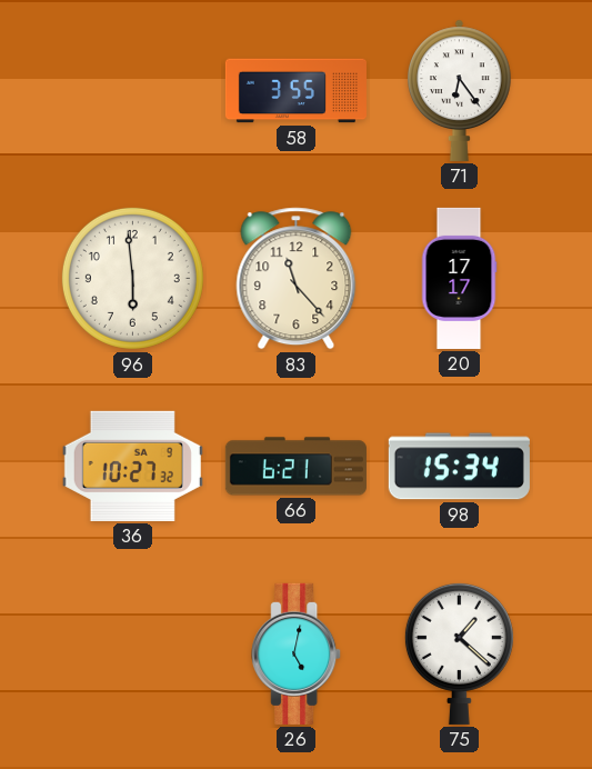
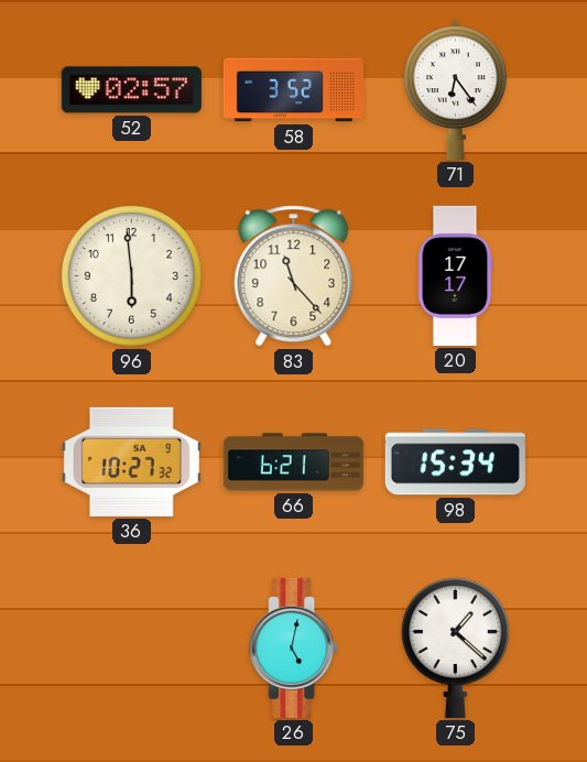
52: none -> 02:57 (131, 90)
58: 3:55 -> 3:52 (293, 90)
